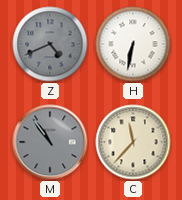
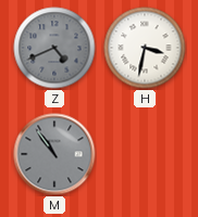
H: 6:32 -> 3:32 (145, 48)
C: 11:37 -> none (133, 142)
